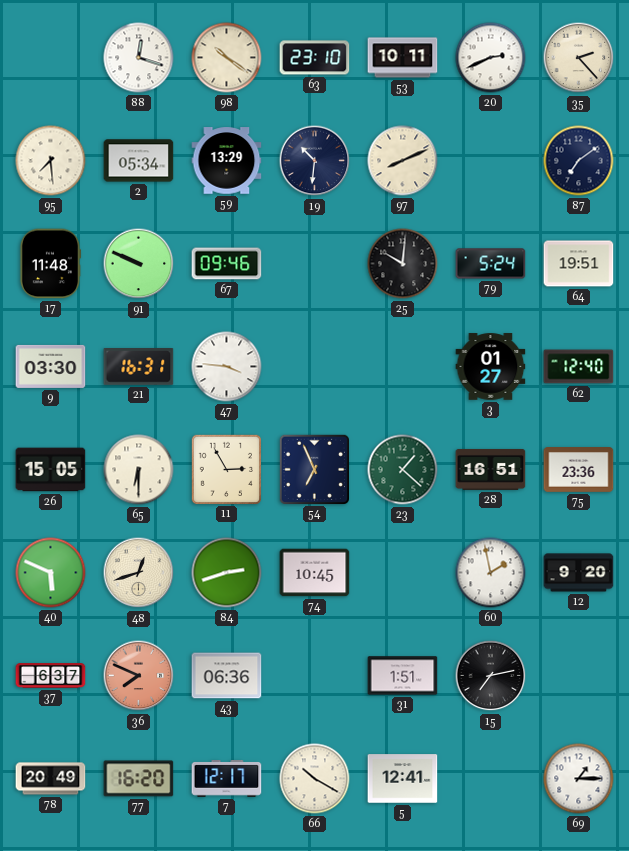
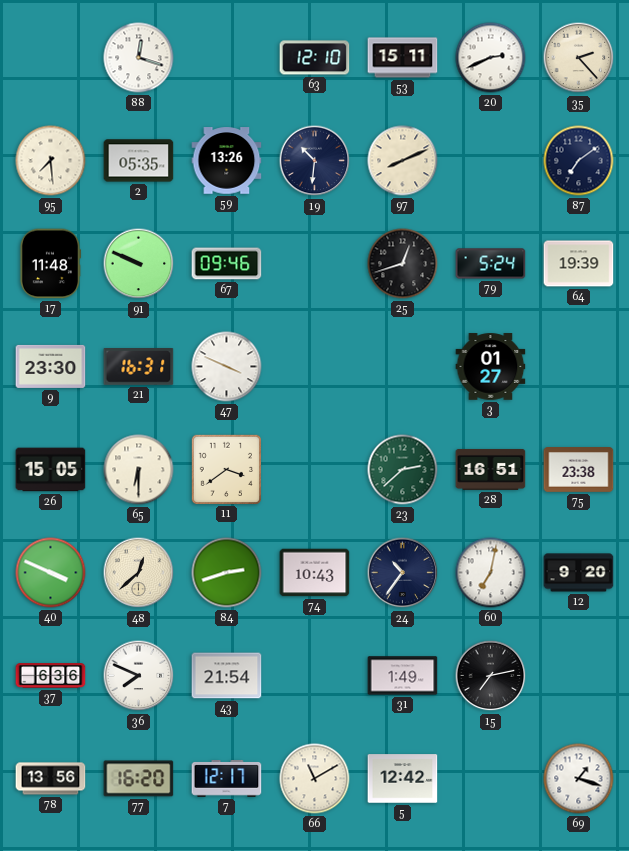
98: 10:21 -> none (227, 58)
63: 23:10 -> 12:10 (315, 58)
53: 10:11 -> 15:11 (403, 58)
2: 05:34 -> 05:35 (139, 161)
59: 13:29 -> 13:26 (227, 161)
25: 10:01 -> 12:42 (403, 264)
64: 19:51 -> 19:39 (579, 264)
9: 03:30 -> 23:30 (51, 366)
47: 3:46 -> 3:49 (227, 367)
62: 12:40 -> none (579, 367)
11: 2:55 -> 3:39 (226, 469)
54: 6:56 -> none (314, 469)
23: 1:22 -> 2:38 (403, 470)
75: 23:36 -> 23:38 (579, 470)
40: 5:49 -> 3:49 (51, 573)
48: 12:42 -> 12:38 (139, 573)
74: 10:45 -> 10:43 (315, 573)
24: none -> 10:36 (403, 573)
60: 1:58 -> 7:02 (491, 573)
37: 6:37 -> 6:36 (51, 676)
36 dial: salmon -> white (139, 676)
43: 06:36 -> 21:54 (227, 676)
31: 1:51 -> 1:49 (403, 676)
78: 20:49 -> 13:56 (51, 779)
66: 10:20 -> 11:10 (315, 779)
5: 12:41 -> 12:42 (403, 779)
69: 1:15 -> 1:18 (579, 779)
